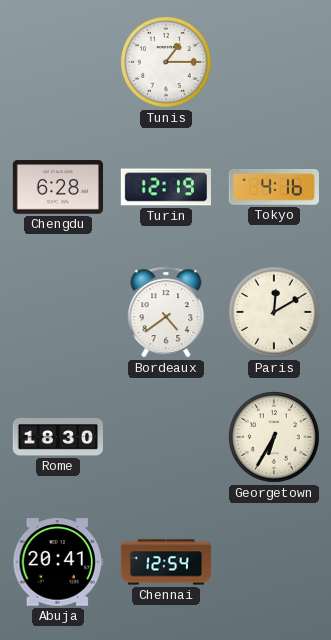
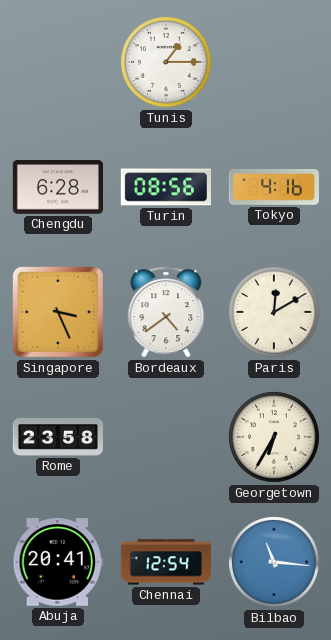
Turin: 12:19 -> 08:56 (165, 187)
Singapore: none -> 3:26 (58, 312)
Rome: 18:30 -> 23:58 (58, 437)
Bilbao: none -> 11:16 (275, 563)
